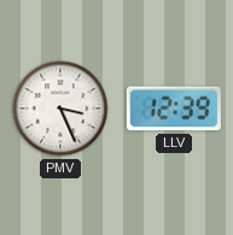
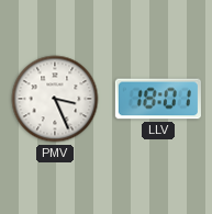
LLV: 12:39 -> 18:01 (158, 99)
